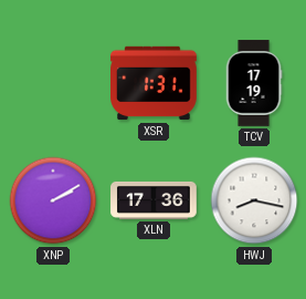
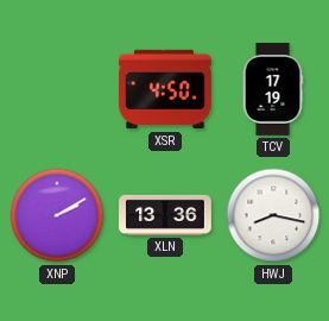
XSR: 1:31 -> 4:50 (165, 89)
XLN: 17:36 -> 13:36 (165, 215)
